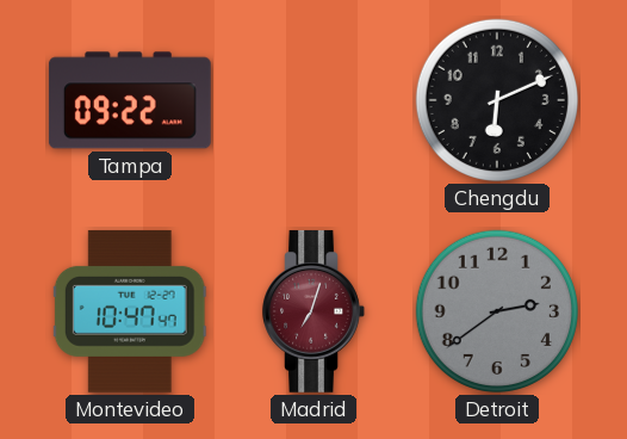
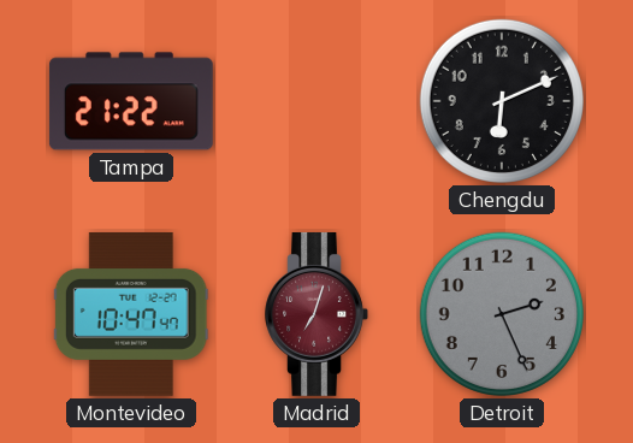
Tampa: 09:22 -> 21:22 (131, 101)
Detroit: 2:39 -> 2:26 (502, 314)
